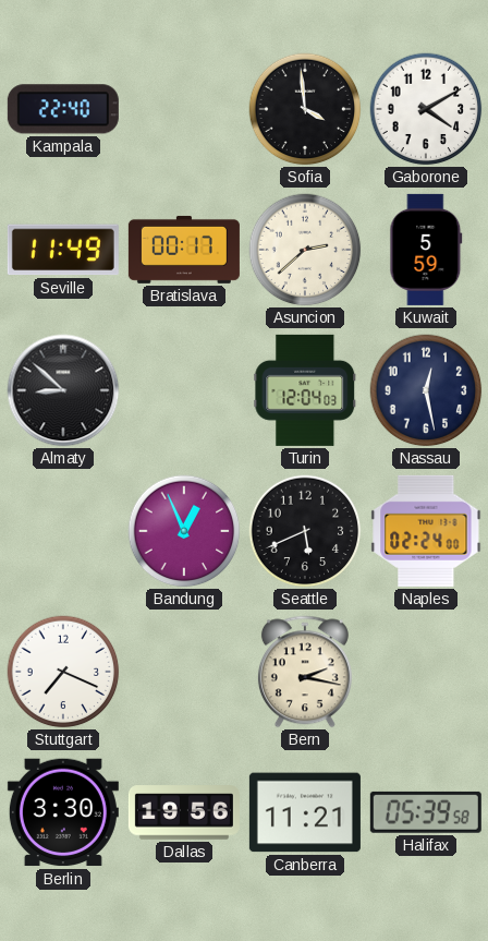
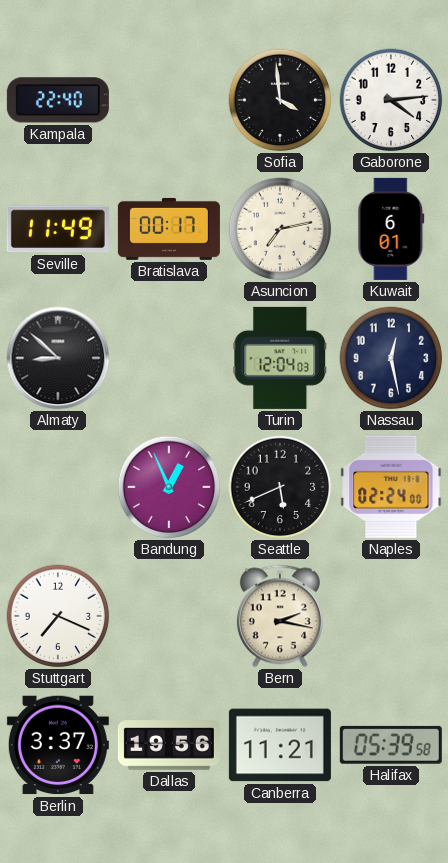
Gaborone: 4:10 -> 4:14 (391, 100)
Asuncion: 2:38 -> 7:13 (280, 229)
Kuwait: 5:59 -> 6:01 (391, 229)
Berlin: 3:30 -> 3:37 (58, 745)
